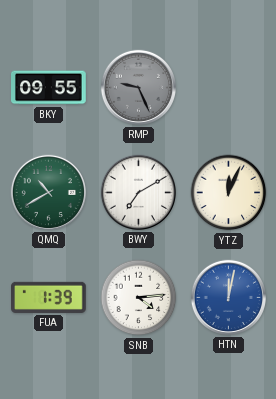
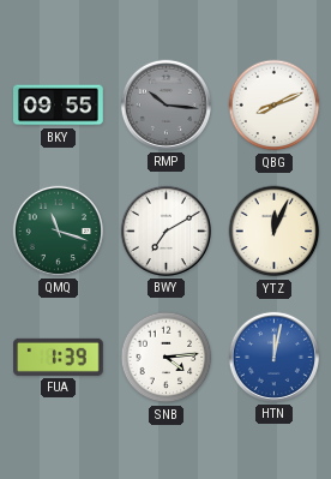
RMP: 9:26 -> 10:16 (165, 104)
QBG: none -> 8:11 (275, 106)
QMQ: 10:40 -> 11:18 (58, 230)
